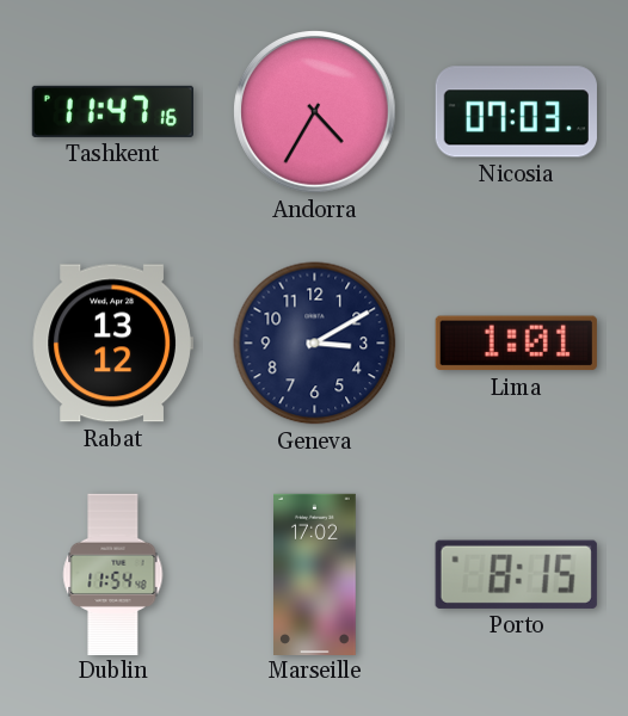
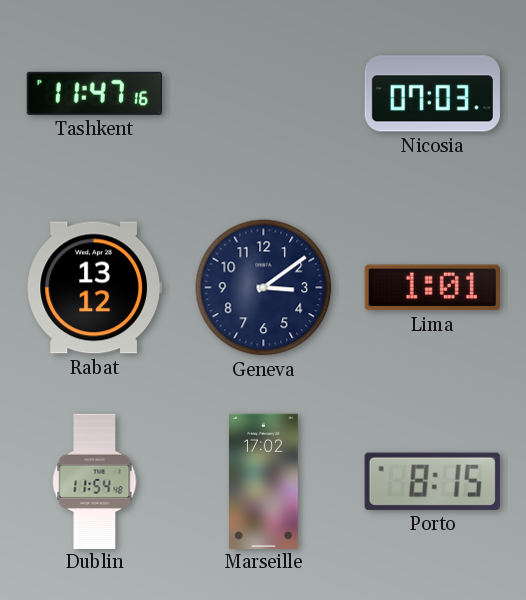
Andorra: 4:35 -> none (315, 112)
Geneva: 3:10 -> 3:09 (264, 288)
